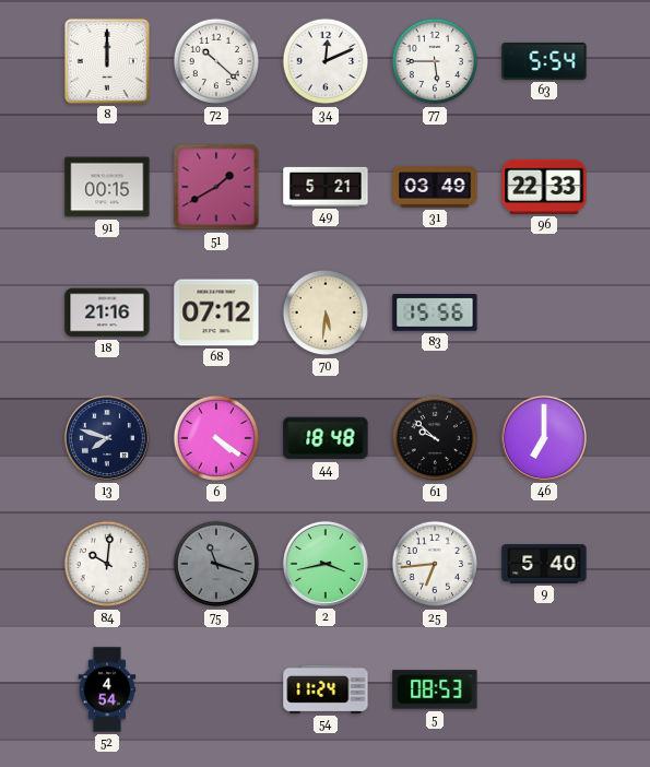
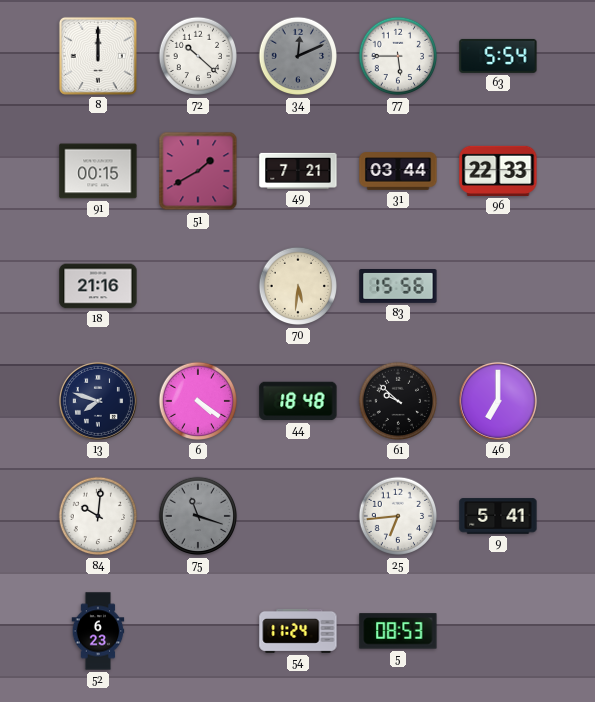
34 dial: white -> grey (298, 56)
49: 5:21 -> 7:21 (298, 171)
31: 03:49 -> 03:44 (398, 171)
68: 07:12 -> none (216, 312)
2: 3:43 -> none (326, 564)
9: 5:40 -> 5:41 (498, 516)
52: 4:54 -> 6:23 (98, 631)
